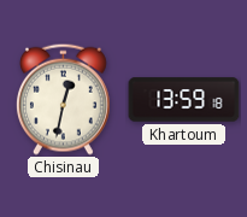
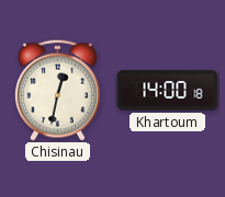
Khartoum: 13:59 -> 14:00 (168, 91)
